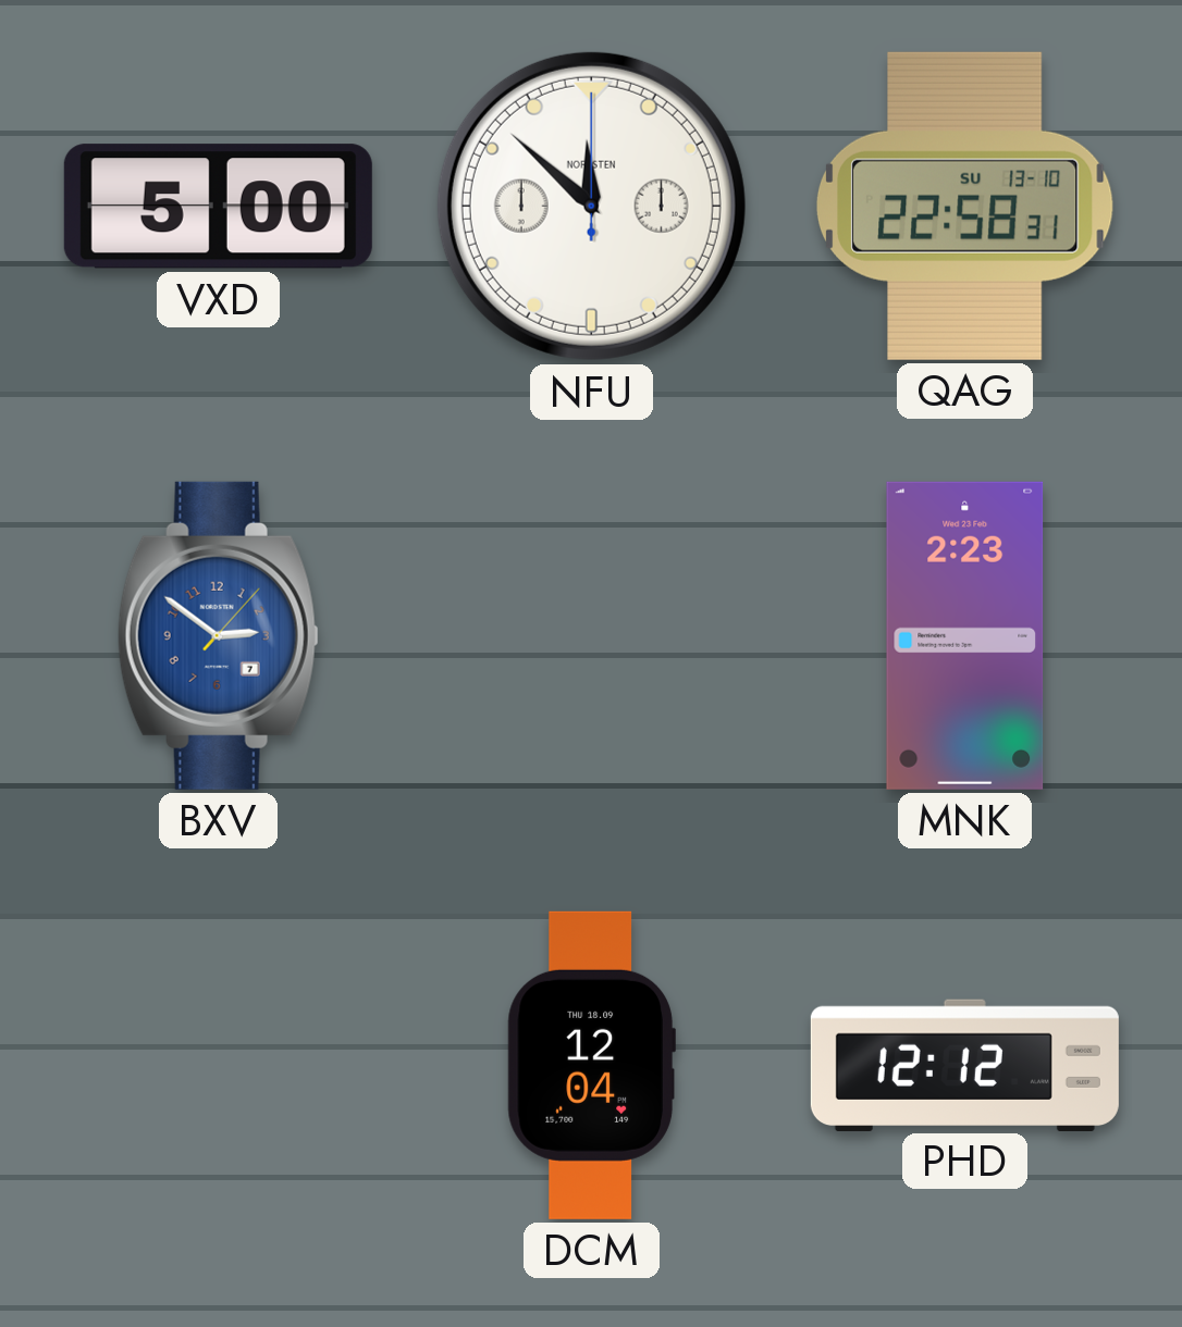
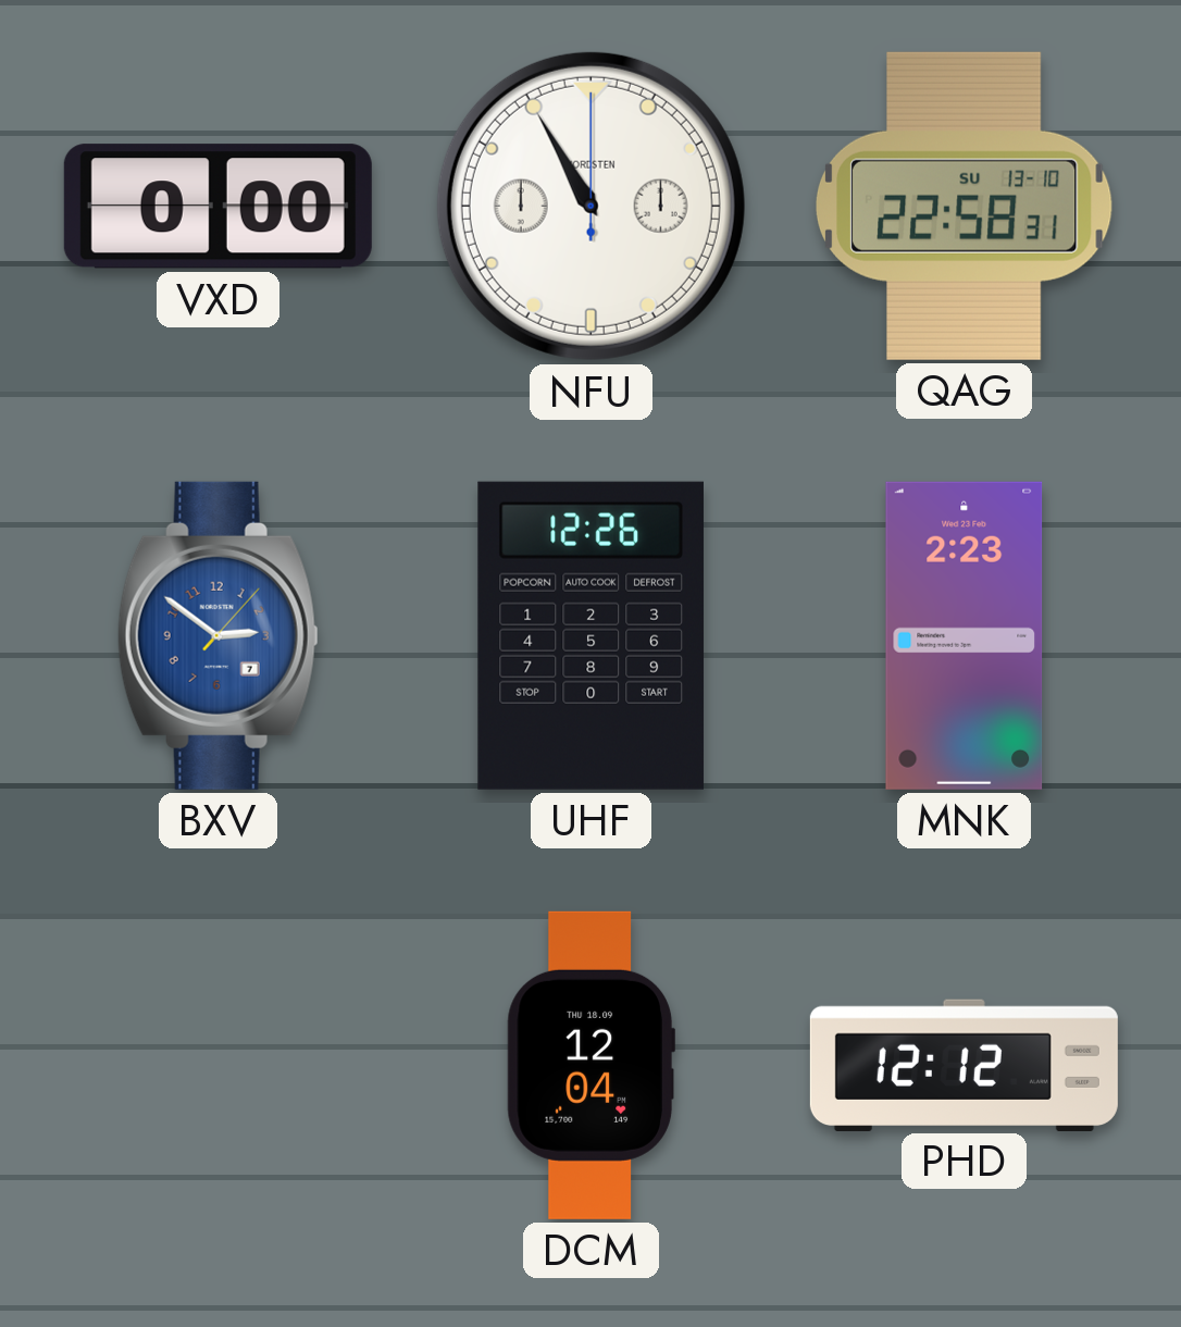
VXD: 5:00 -> 0:00 (217, 207)
NFU: 11:52 -> 10:55 (590, 206)
UHF: none -> 12:26 (590, 635)
